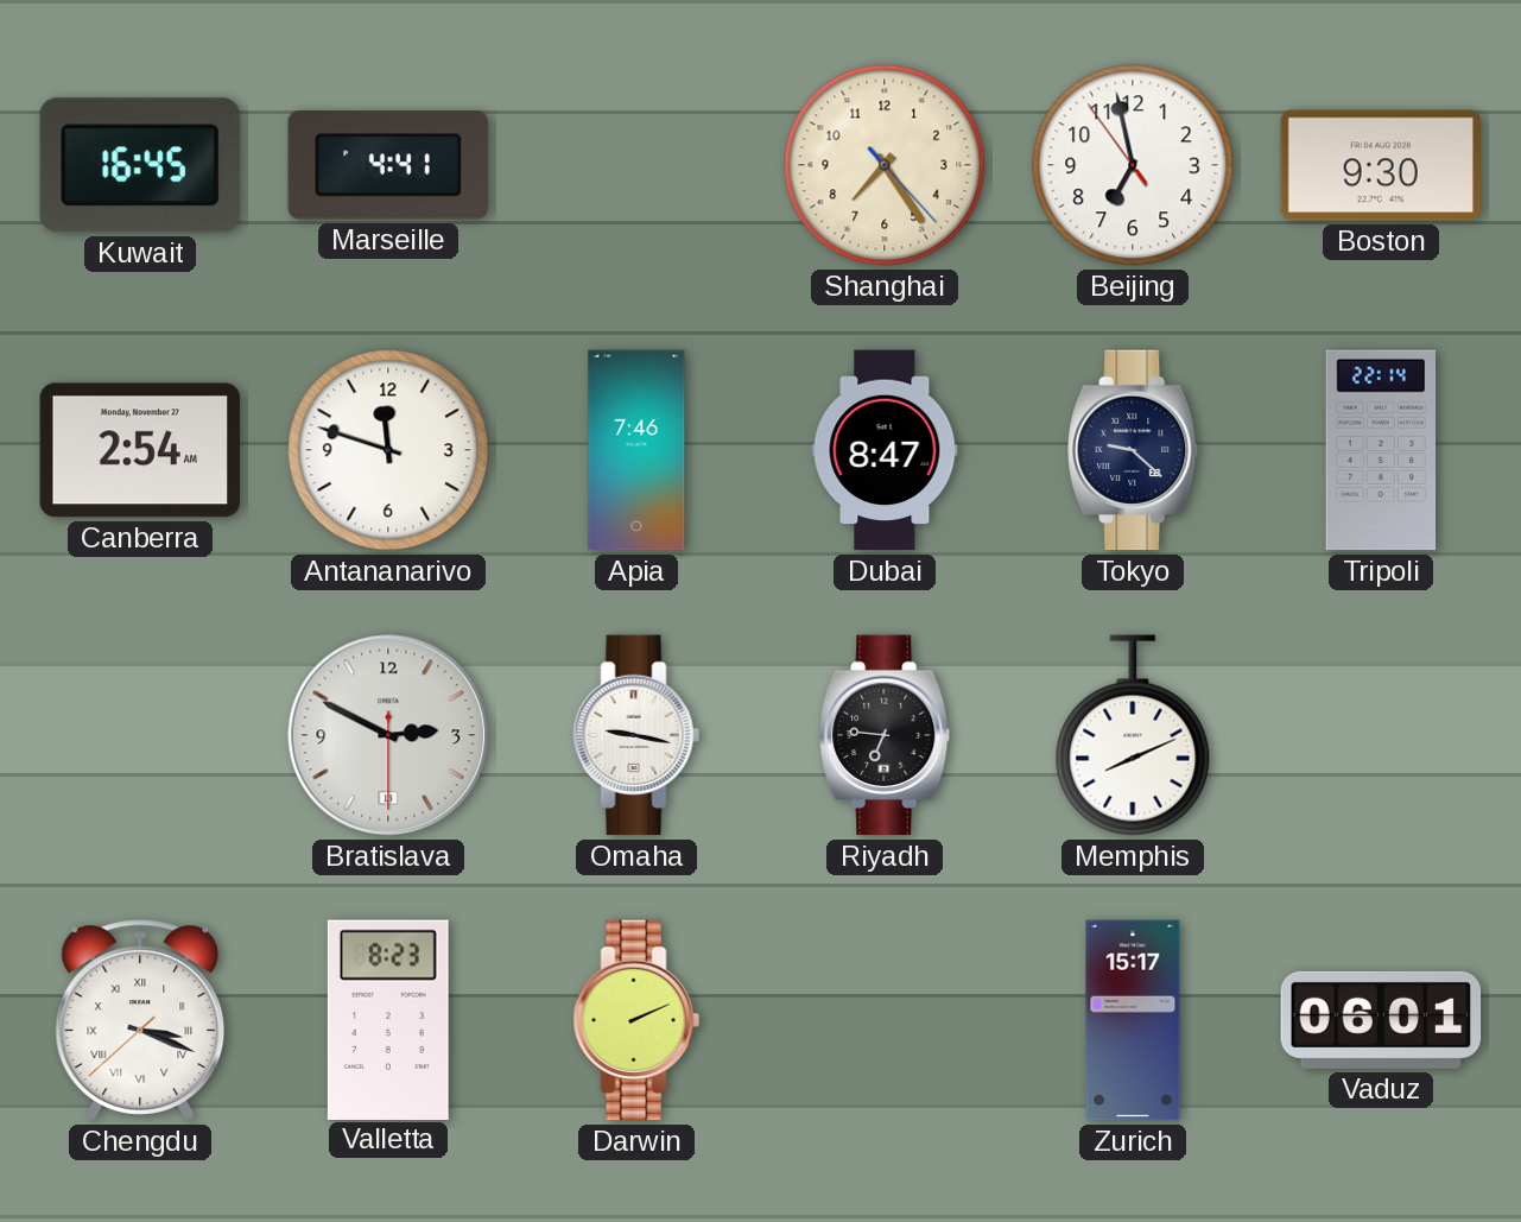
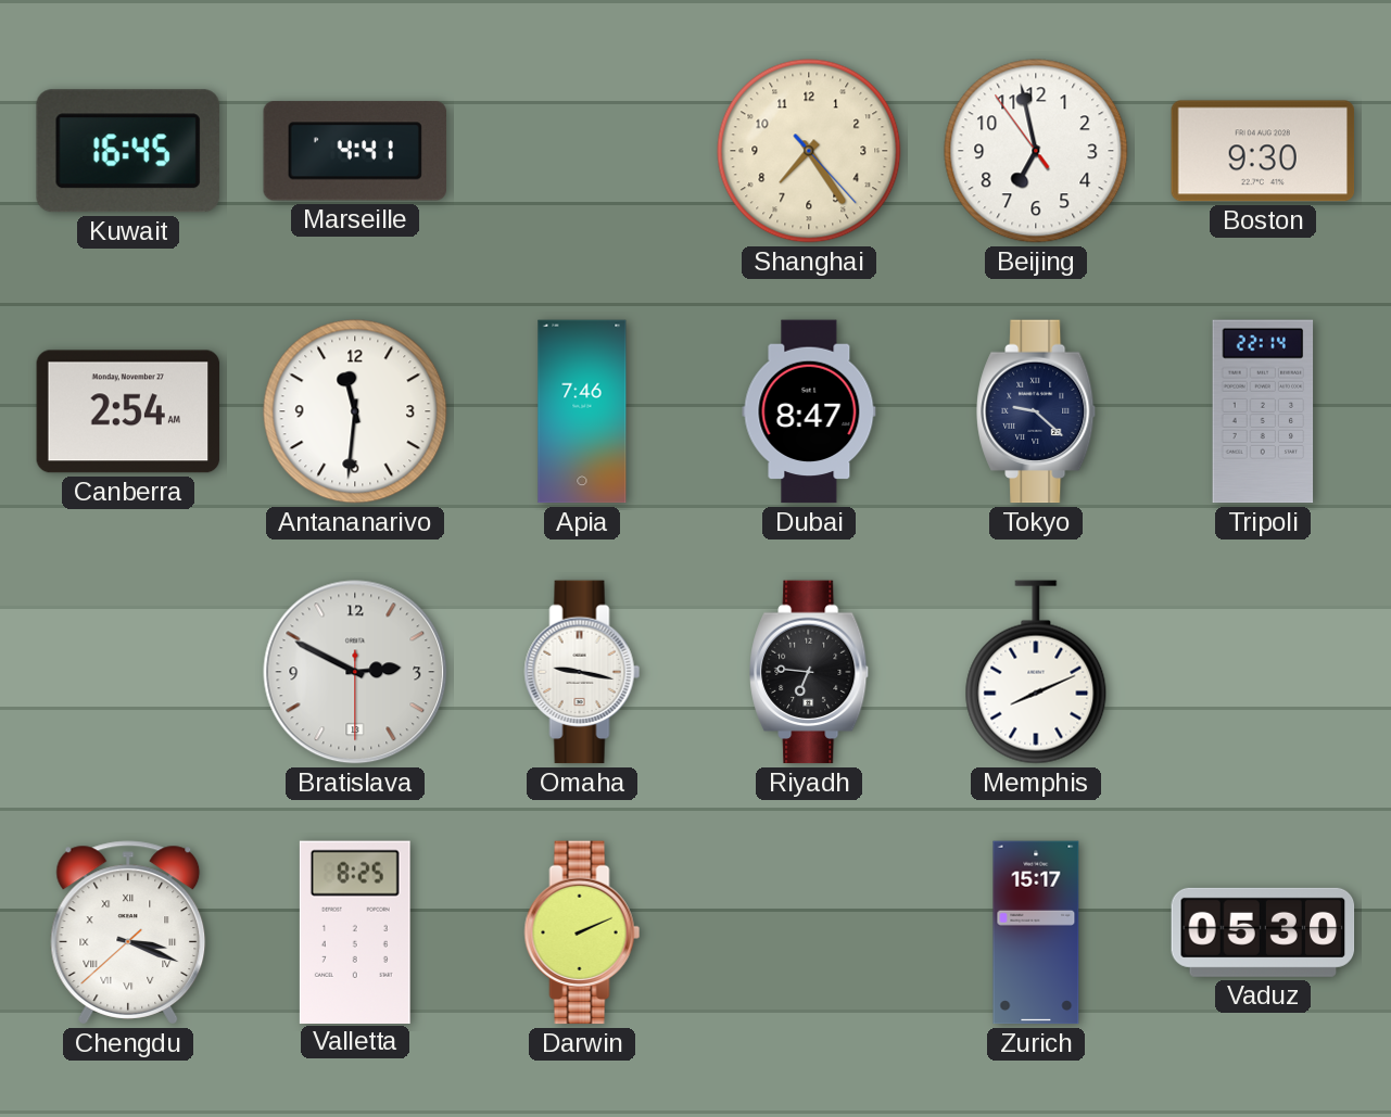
Antananarivo: 11:48 -> 11:31 (355, 411)
Valletta: 8:23 -> 8:25 (355, 931)
Vaduz: 06:01 -> 05:30 (1263, 932)
